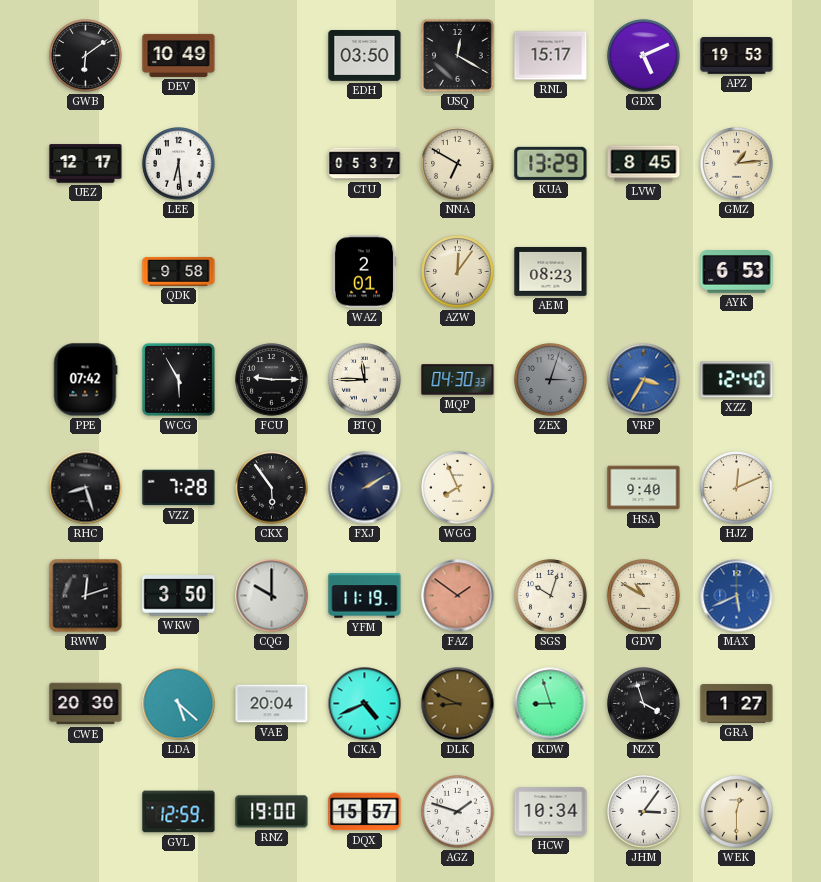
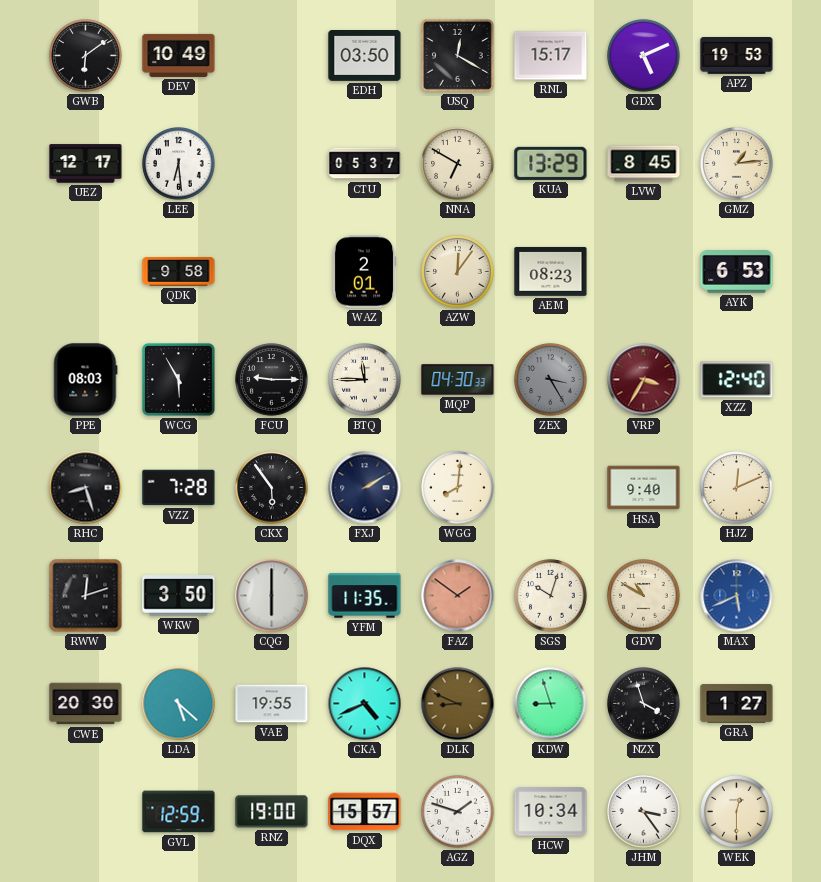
PPE: 07:42 -> 08:03 (86, 380)
ZEX: 3:03 -> 3:25 (551, 380)
VRP dial: blue -> burgundy (644, 380)
WGG: 7:56 -> 8:01 (458, 488)
CQG: 10:00 -> 6:00 (272, 596)
YFM: 11:19 -> 11:35 (365, 596)
VAE: 20:04 -> 19:55 (272, 704)
JHM: 3:06 -> 3:24 (644, 812)
